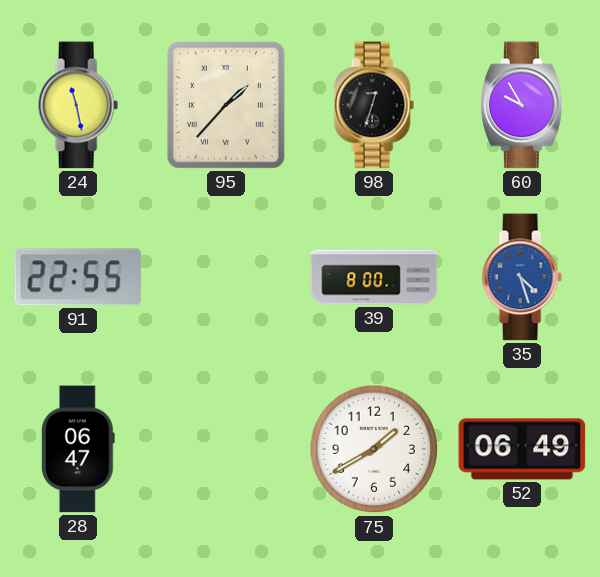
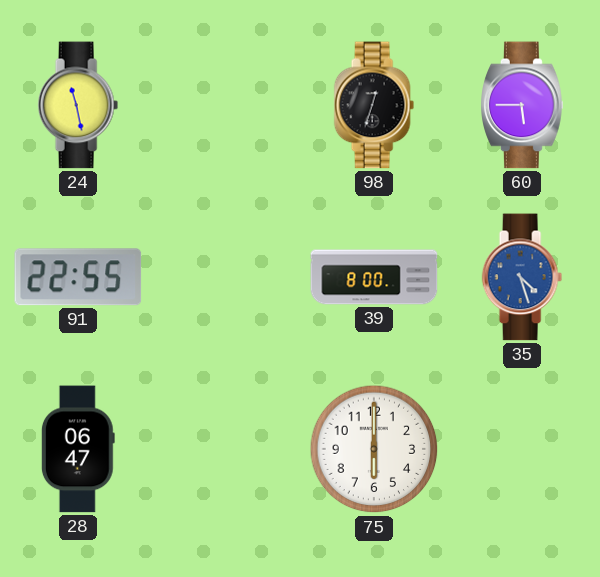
95: 1:37 -> none (226, 105)
60: 9:55 -> 5:45 (522, 105)
75: 1:40 -> 6:00 (374, 449)
52: 06:49 -> none (522, 449)
